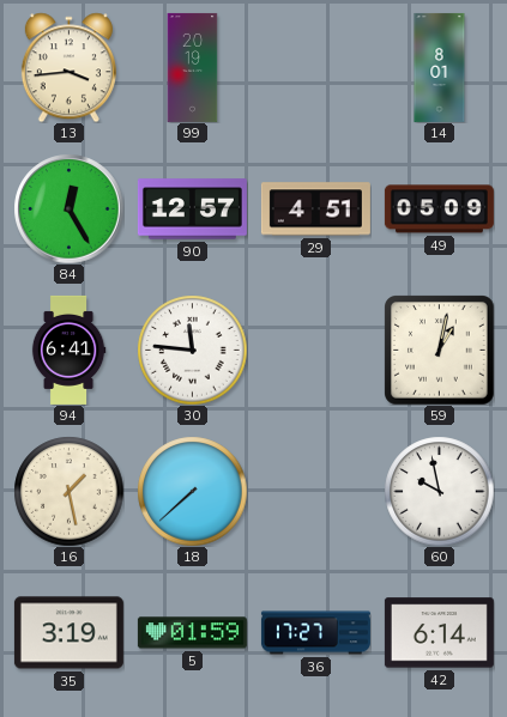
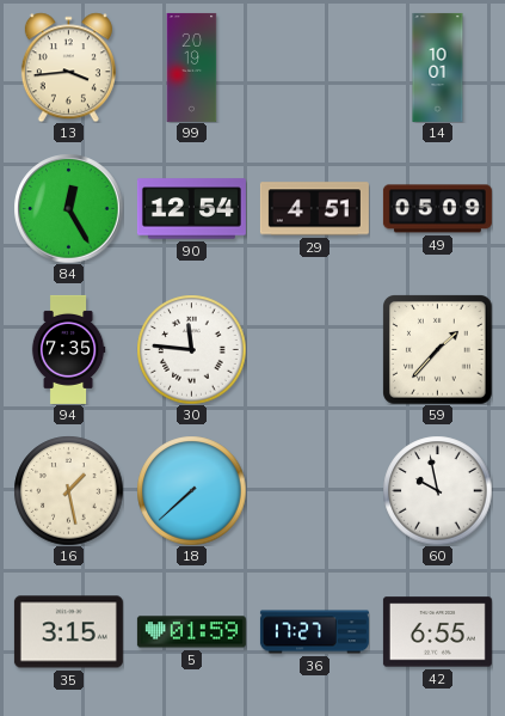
14: 8:01 -> 10:01 (438, 67)
90: 12:57 -> 12:54 (191, 209)
94: 6:41 -> 7:35 (68, 349)
59: 1:02 -> 1:37 (438, 350)
35: 3:19 -> 3:15 (68, 632)
42: 6:14 -> 6:55 (437, 632)
